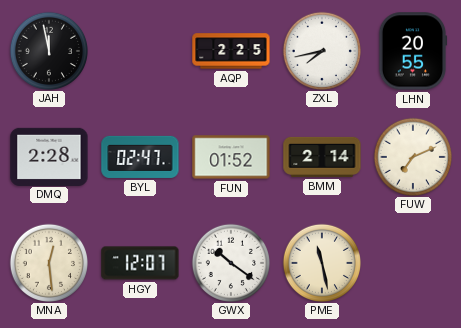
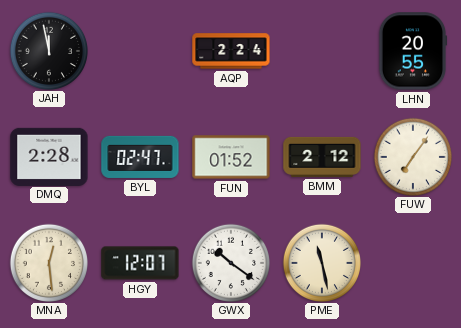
AQP: 2:25 -> 2:24 (231, 51)
ZXL: 7:43 -> none (321, 50)
BMM: 2:14 -> 2:12 (322, 157)
FUW: 7:11 -> 7:06 (412, 156)
